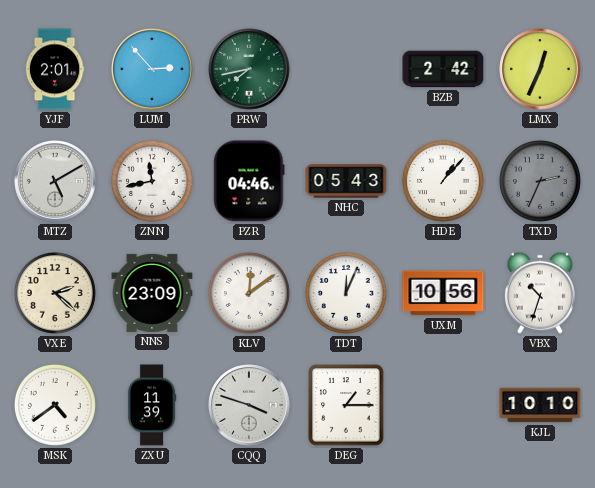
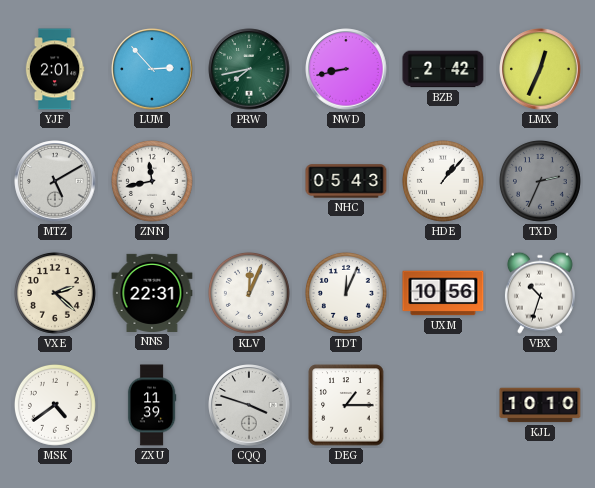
NWD: none -> 8:43 (346, 69)
PZR: 04:46 -> none (249, 181)
NNS: 23:09 -> 22:31 (152, 293)
KLV: 12:09 -> 12:04 (249, 293)
